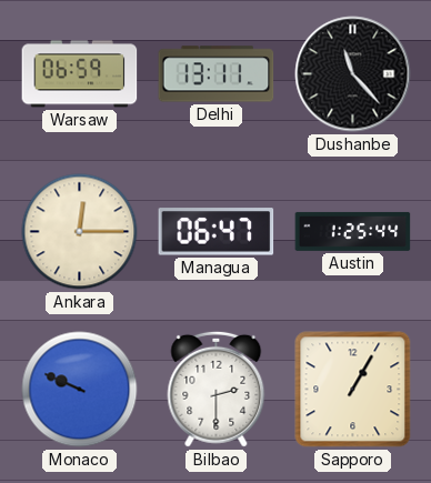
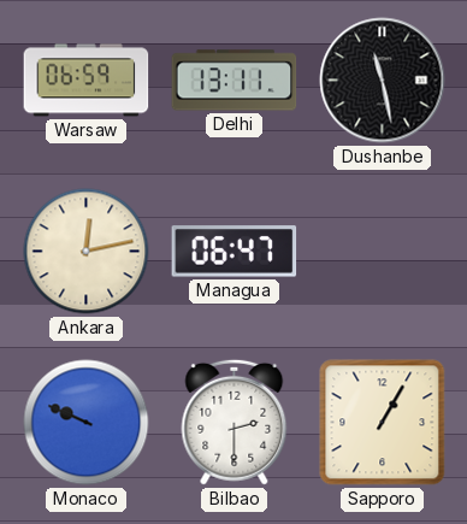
Dushanbe: 11:23 -> 11:28 (383, 81)
Ankara: 12:15 -> 12:13 (87, 252)
Austin: 1:25 -> none (353, 231)
